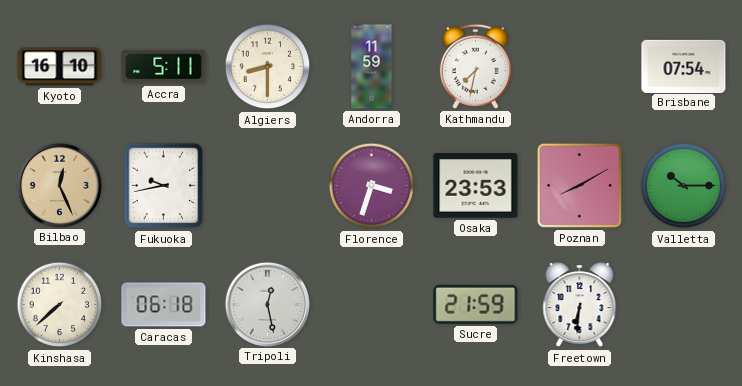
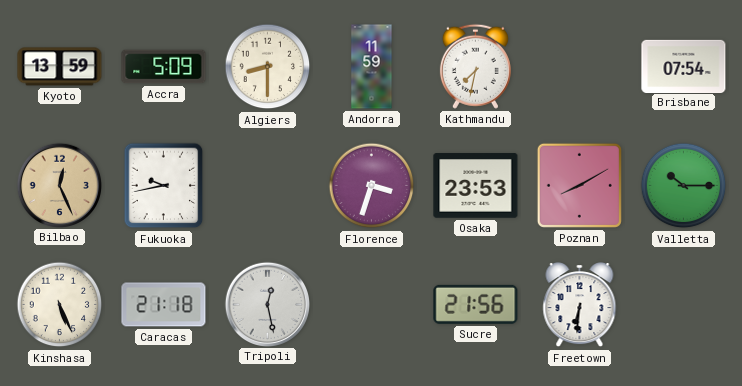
Kyoto: 16:10 -> 13:59 (60, 67)
Accra: 5:11 -> 5:09 (164, 67)
Kinshasa: 7:38 -> 5:26 (60, 305)
Caracas: 06:18 -> 21:18 (164, 305)
Sucre: 21:59 -> 21:56 (476, 304)
